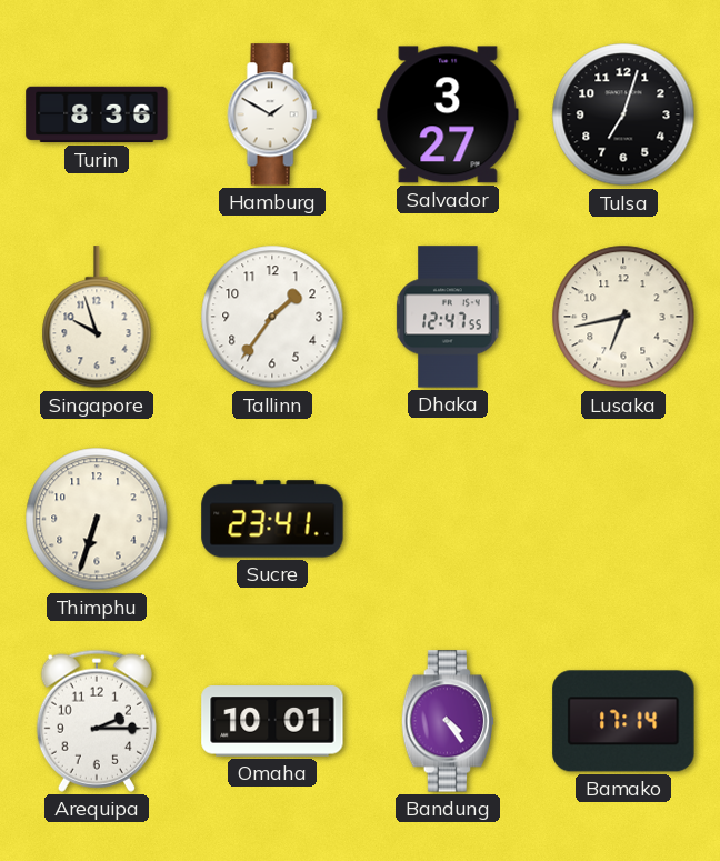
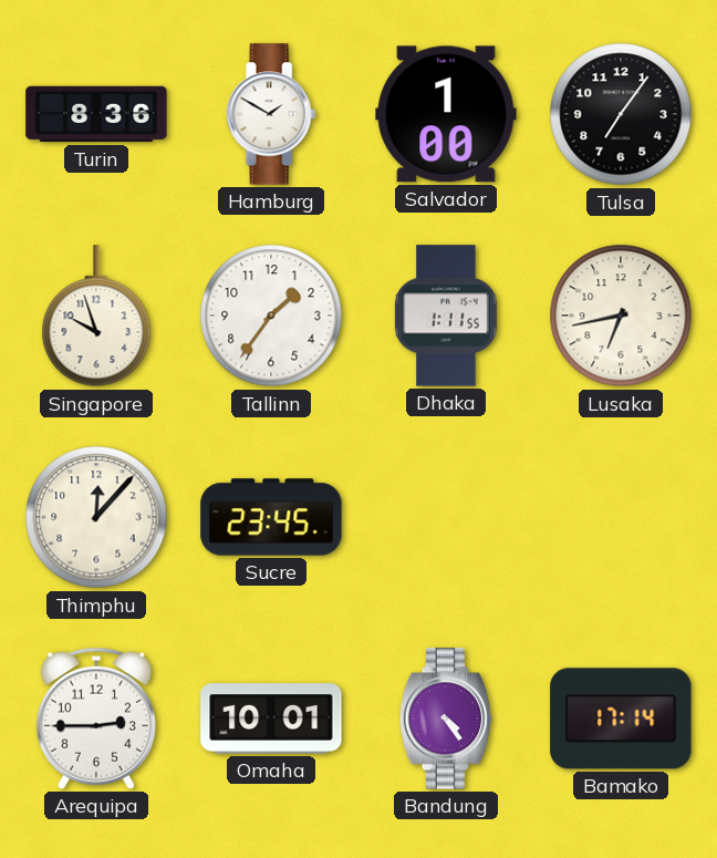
Salvador: 3:27 -> 1:00 (446, 114)
Tulsa: 7:03 -> 7:06 (621, 114)
Dhaka: 12:47 -> 1:11 (446, 316)
Thimphu: 6:33 -> 12:07 (96, 517)
Sucre: 23:41 -> 23:45 (271, 517)
Arequipa: 2:15 -> 2:45 (96, 719)
